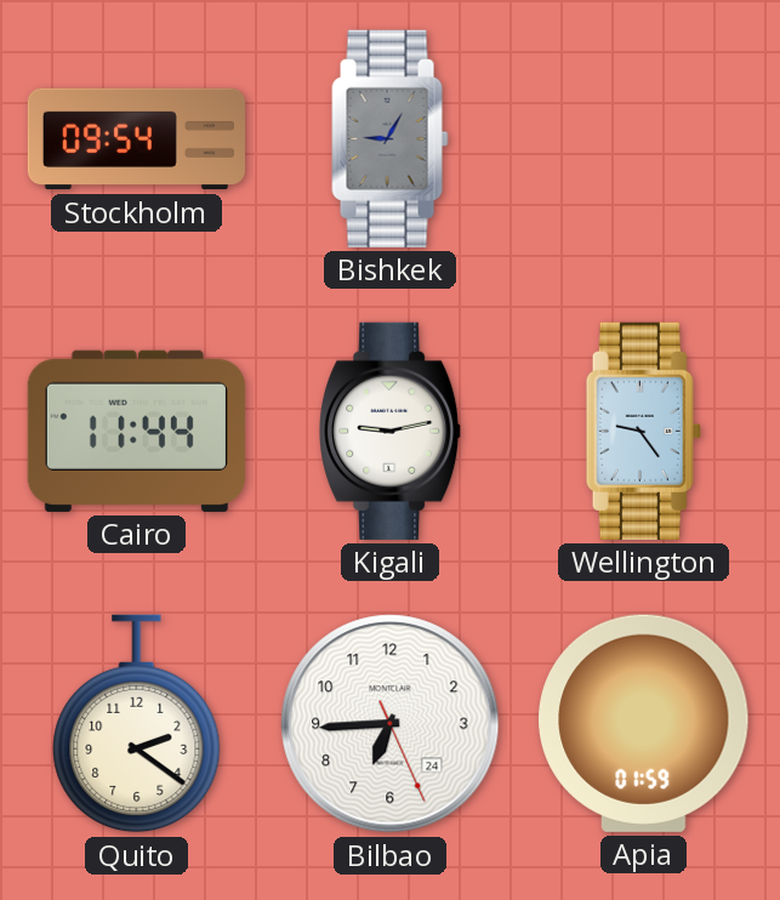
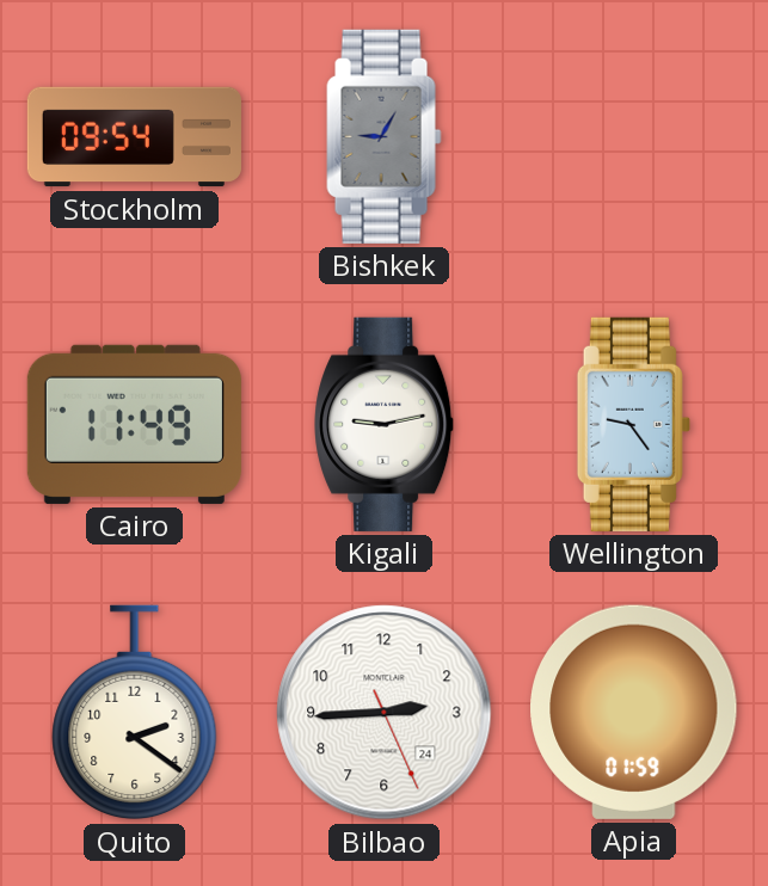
Cairo: 11:44 -> 11:49 (134, 424)
Bilbao: 6:44 -> 2:44 (385, 713)
